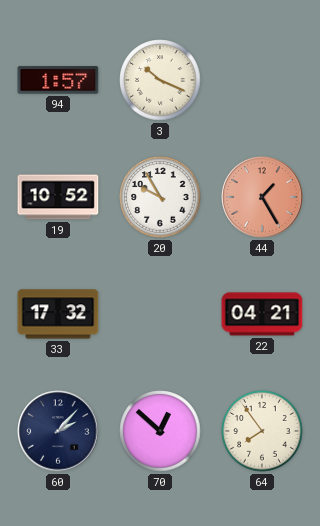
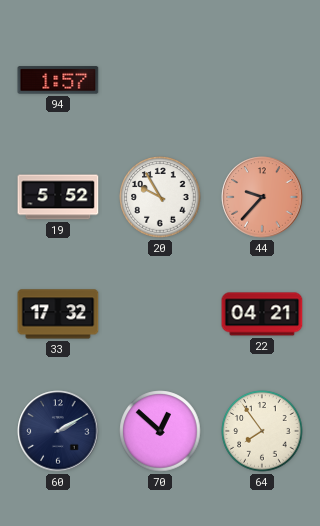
3: 10:19 -> none (160, 80)
19: 10:52 -> 5:52 (58, 197)
44: 1:25 -> 9:37 (262, 197)
60: 2:07 -> 2:10 (58, 431)
